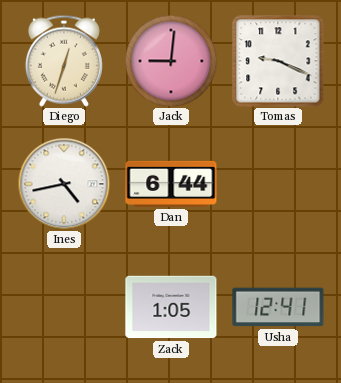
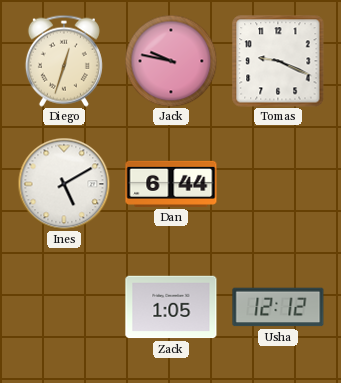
Jack: 9:01 -> 9:47 (171, 61)
Ines: 4:43 -> 5:10 (64, 184)
Usha: 12:41 -> 12:12 (278, 307)
